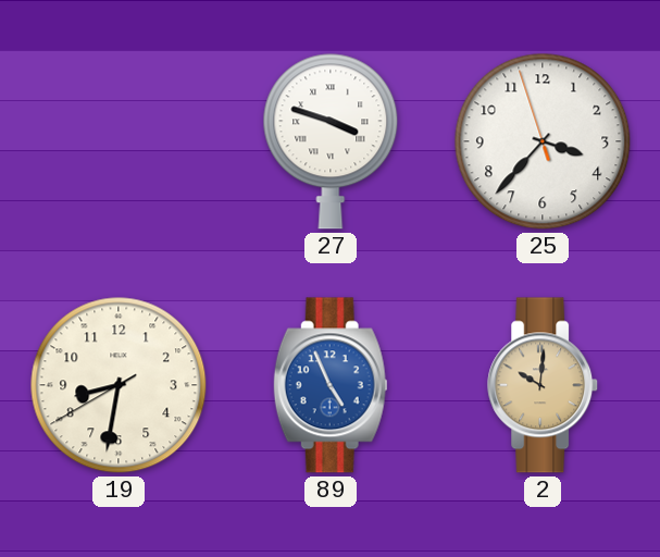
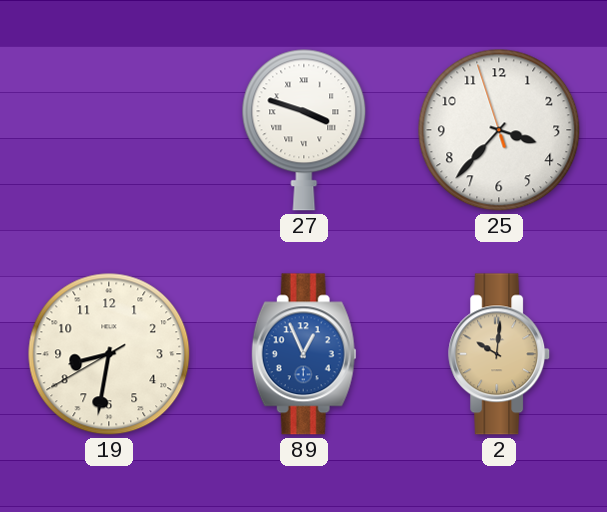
89: 4:56 -> 12:56 (304, 354)
